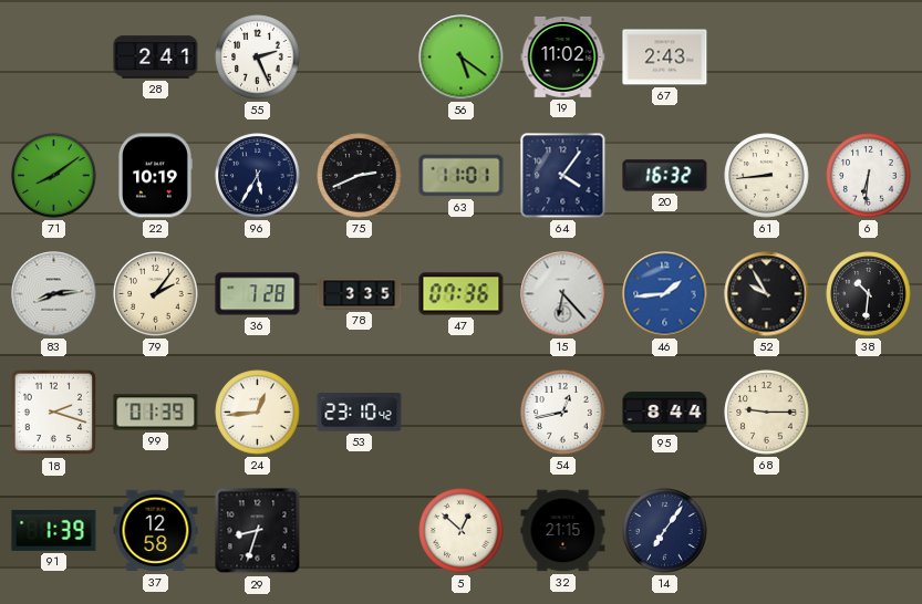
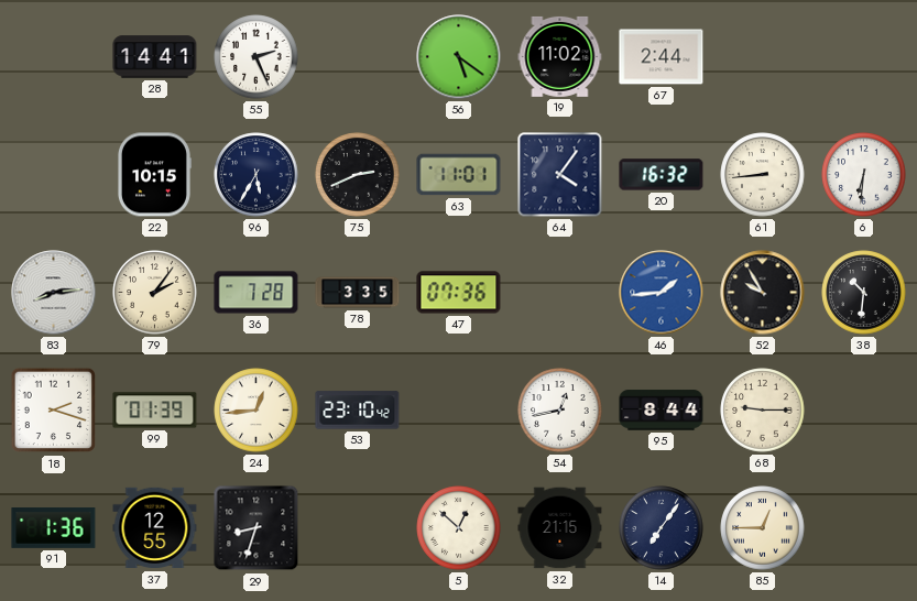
28: 2:41 -> 14:41 (155, 57)
67: 2:43 -> 2:44 (662, 57)
71: 8:09 -> none (54, 176)
22: 10:19 -> 10:15 (154, 175)
15: 6:23 -> none (563, 294)
91: 1:39 -> 1:36 (54, 528)
37: 12:58 -> 12:55 (155, 528)
85: none -> 12:45 (763, 528)
